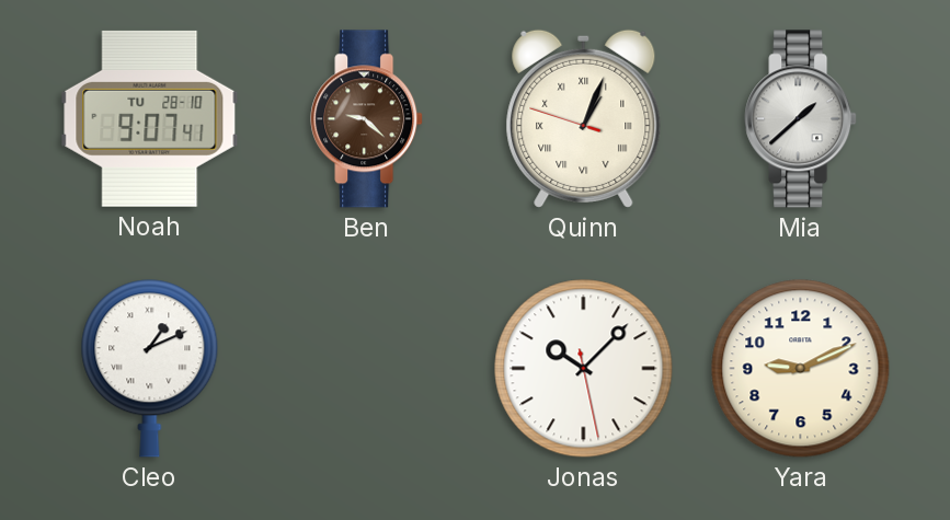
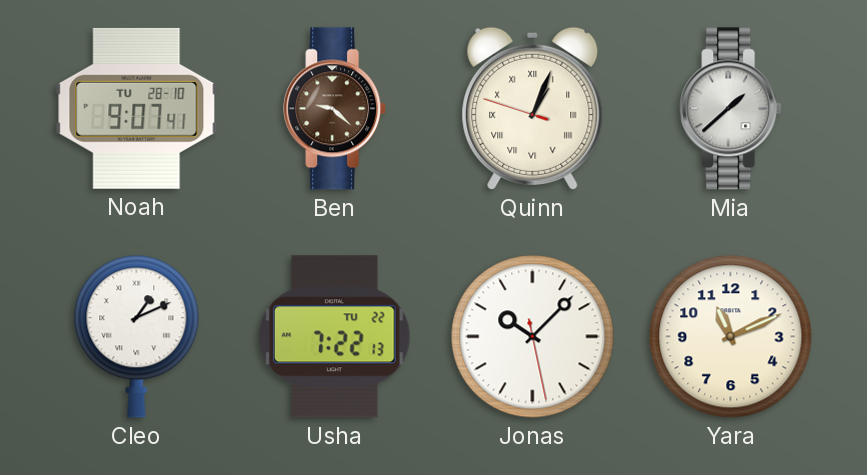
Usha: none -> 7:22 (335, 337)
Yara: 9:11 -> 11:11 (731, 337)
